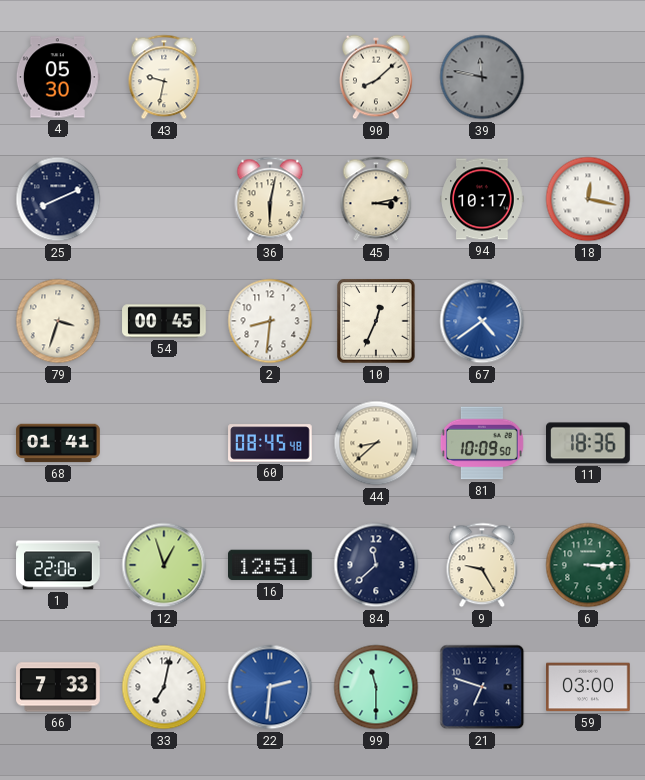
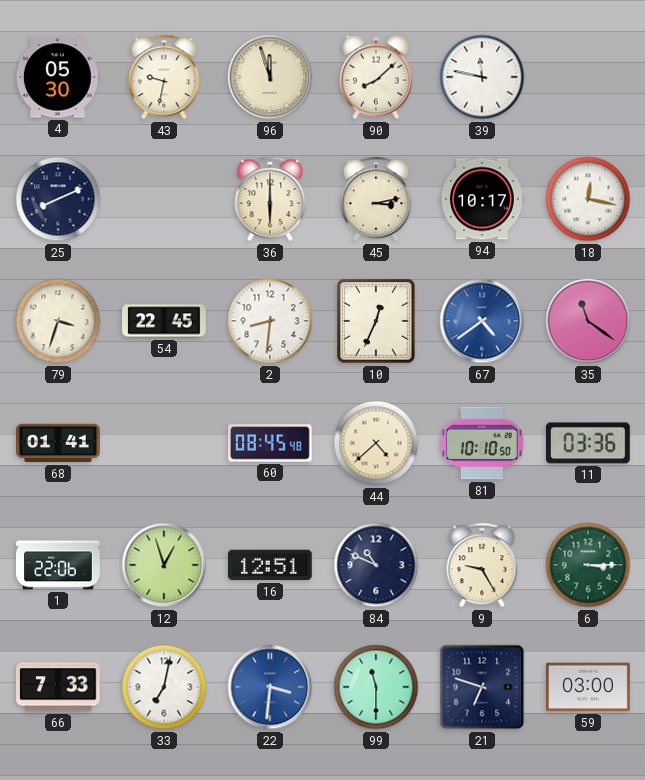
96: none -> 11:57 (270, 77)
39 dial: grey -> white (482, 77)
36: 6:02 -> 6:00 (270, 199)
54: 00:45 -> 22:45 (164, 321)
35: none -> 11:21 (588, 321)
44: 8:38 -> 4:38 (376, 443)
81: 10:09 -> 10:10 (482, 443)
11: 18:36 -> 03:36 (588, 443)
84: 11:38 -> 10:49 (376, 565)
22: 2:31 -> 3:31 (270, 687)
